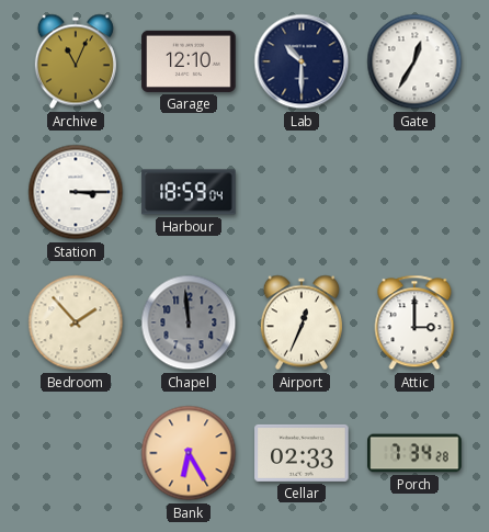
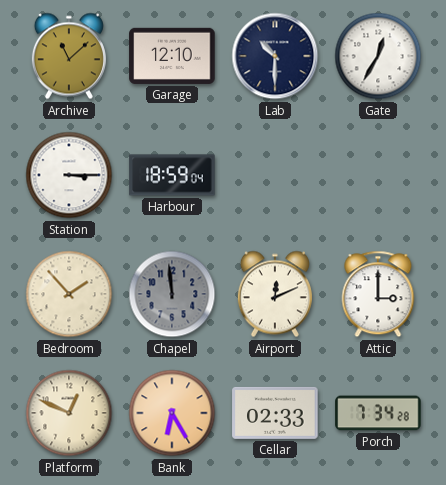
Archive: 11:04 -> 11:08 (69, 56)
Airport: 12:34 -> 12:11 (275, 294)
Platform: none -> 12:49 (69, 413)
